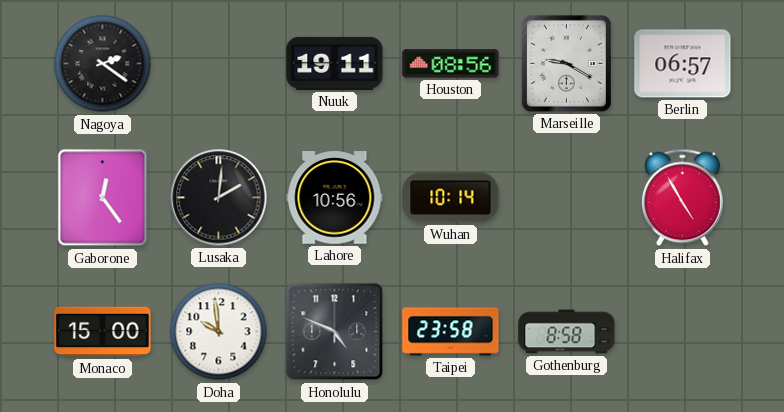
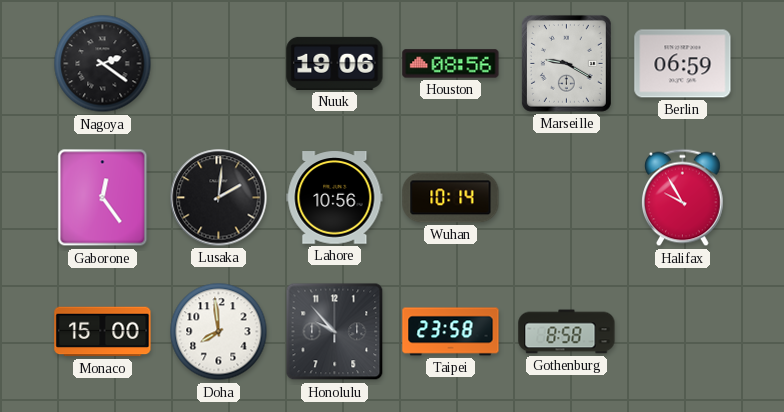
Nuuk: 19:11 -> 19:06 (335, 63)
Berlin: 06:57 -> 06:59 (683, 64)
Halifax: 4:55 -> 9:55 (683, 198)
Doha: 9:59 -> 7:59 (219, 332)
Honolulu: 4:49 -> 9:53 (335, 332)
